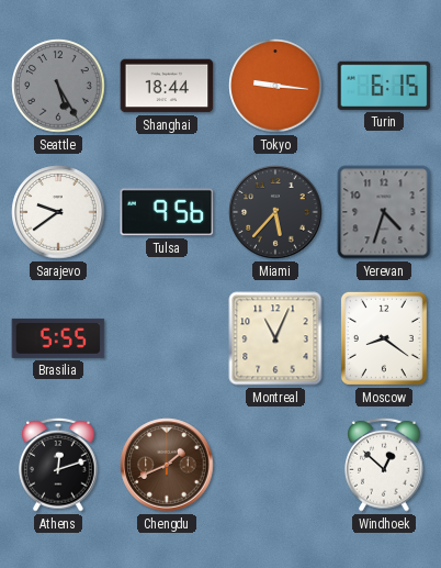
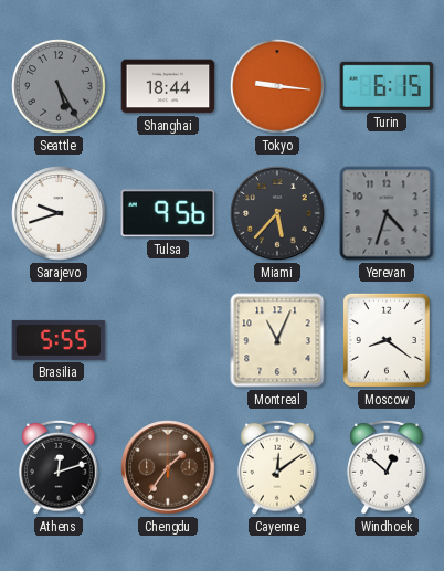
Sarajevo: 9:39 -> 9:42 (59, 213)
Chengdu: 1:41 -> 1:36 (168, 467)
Cayenne: none -> 12:09 (277, 467)
